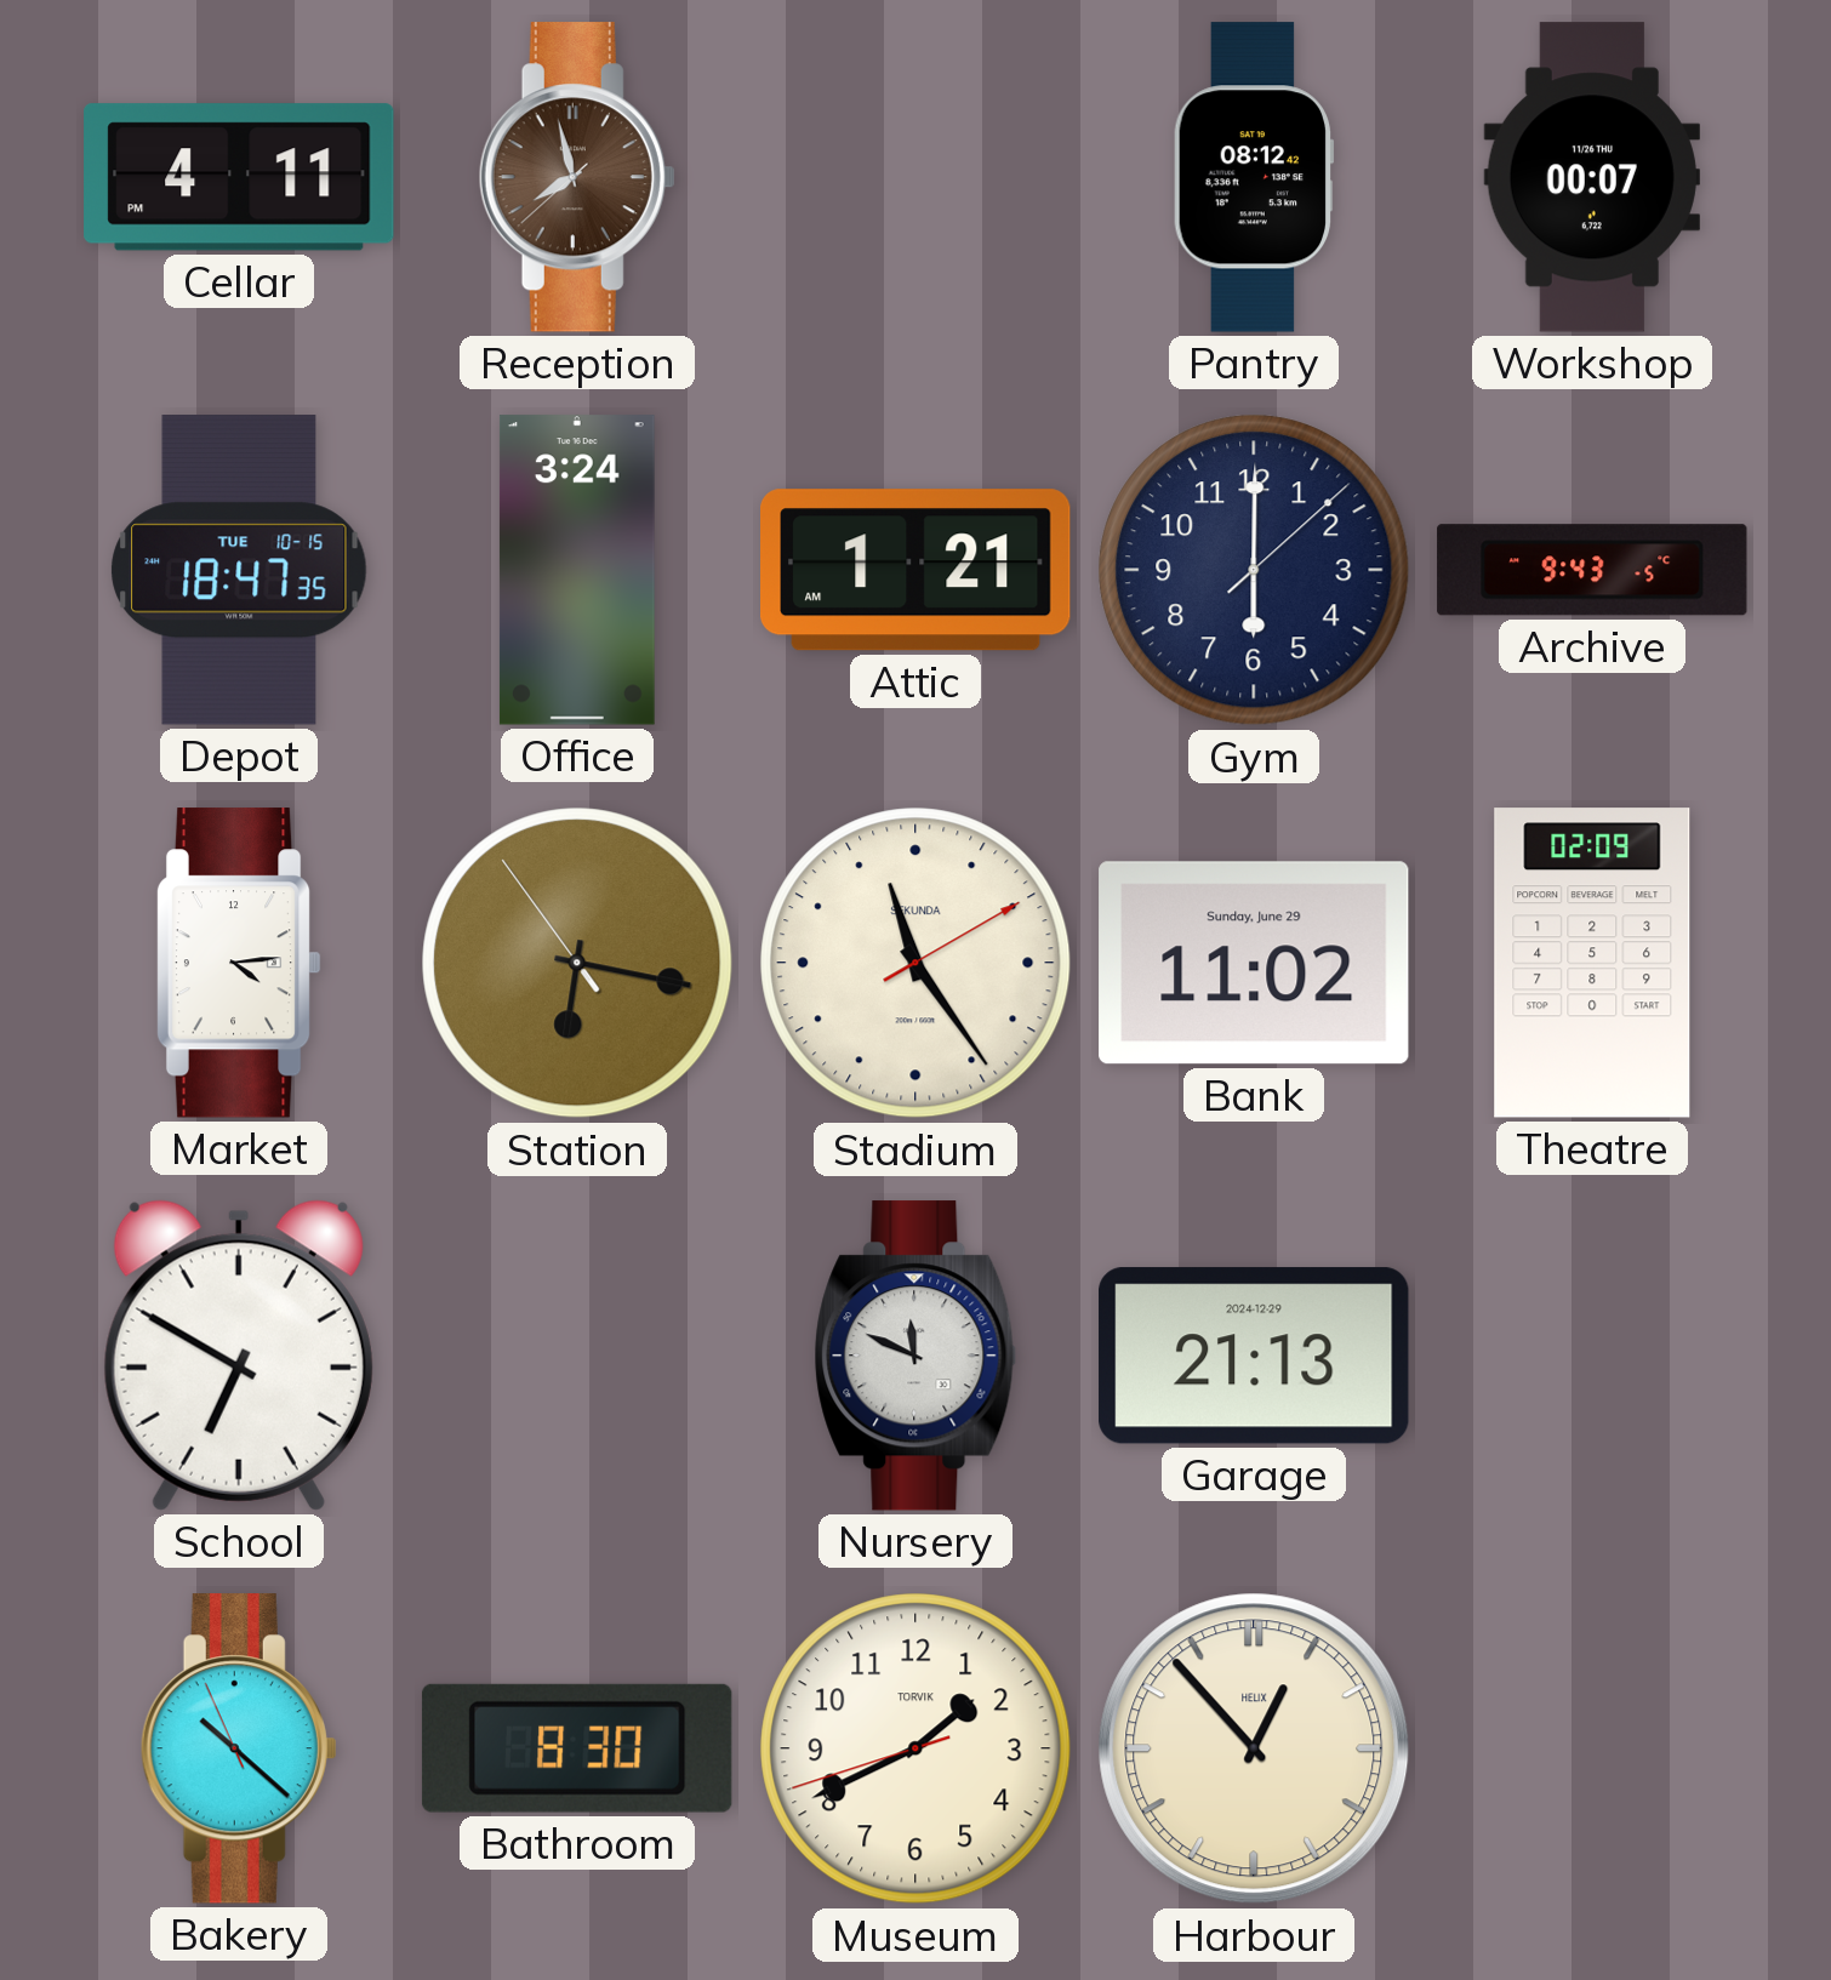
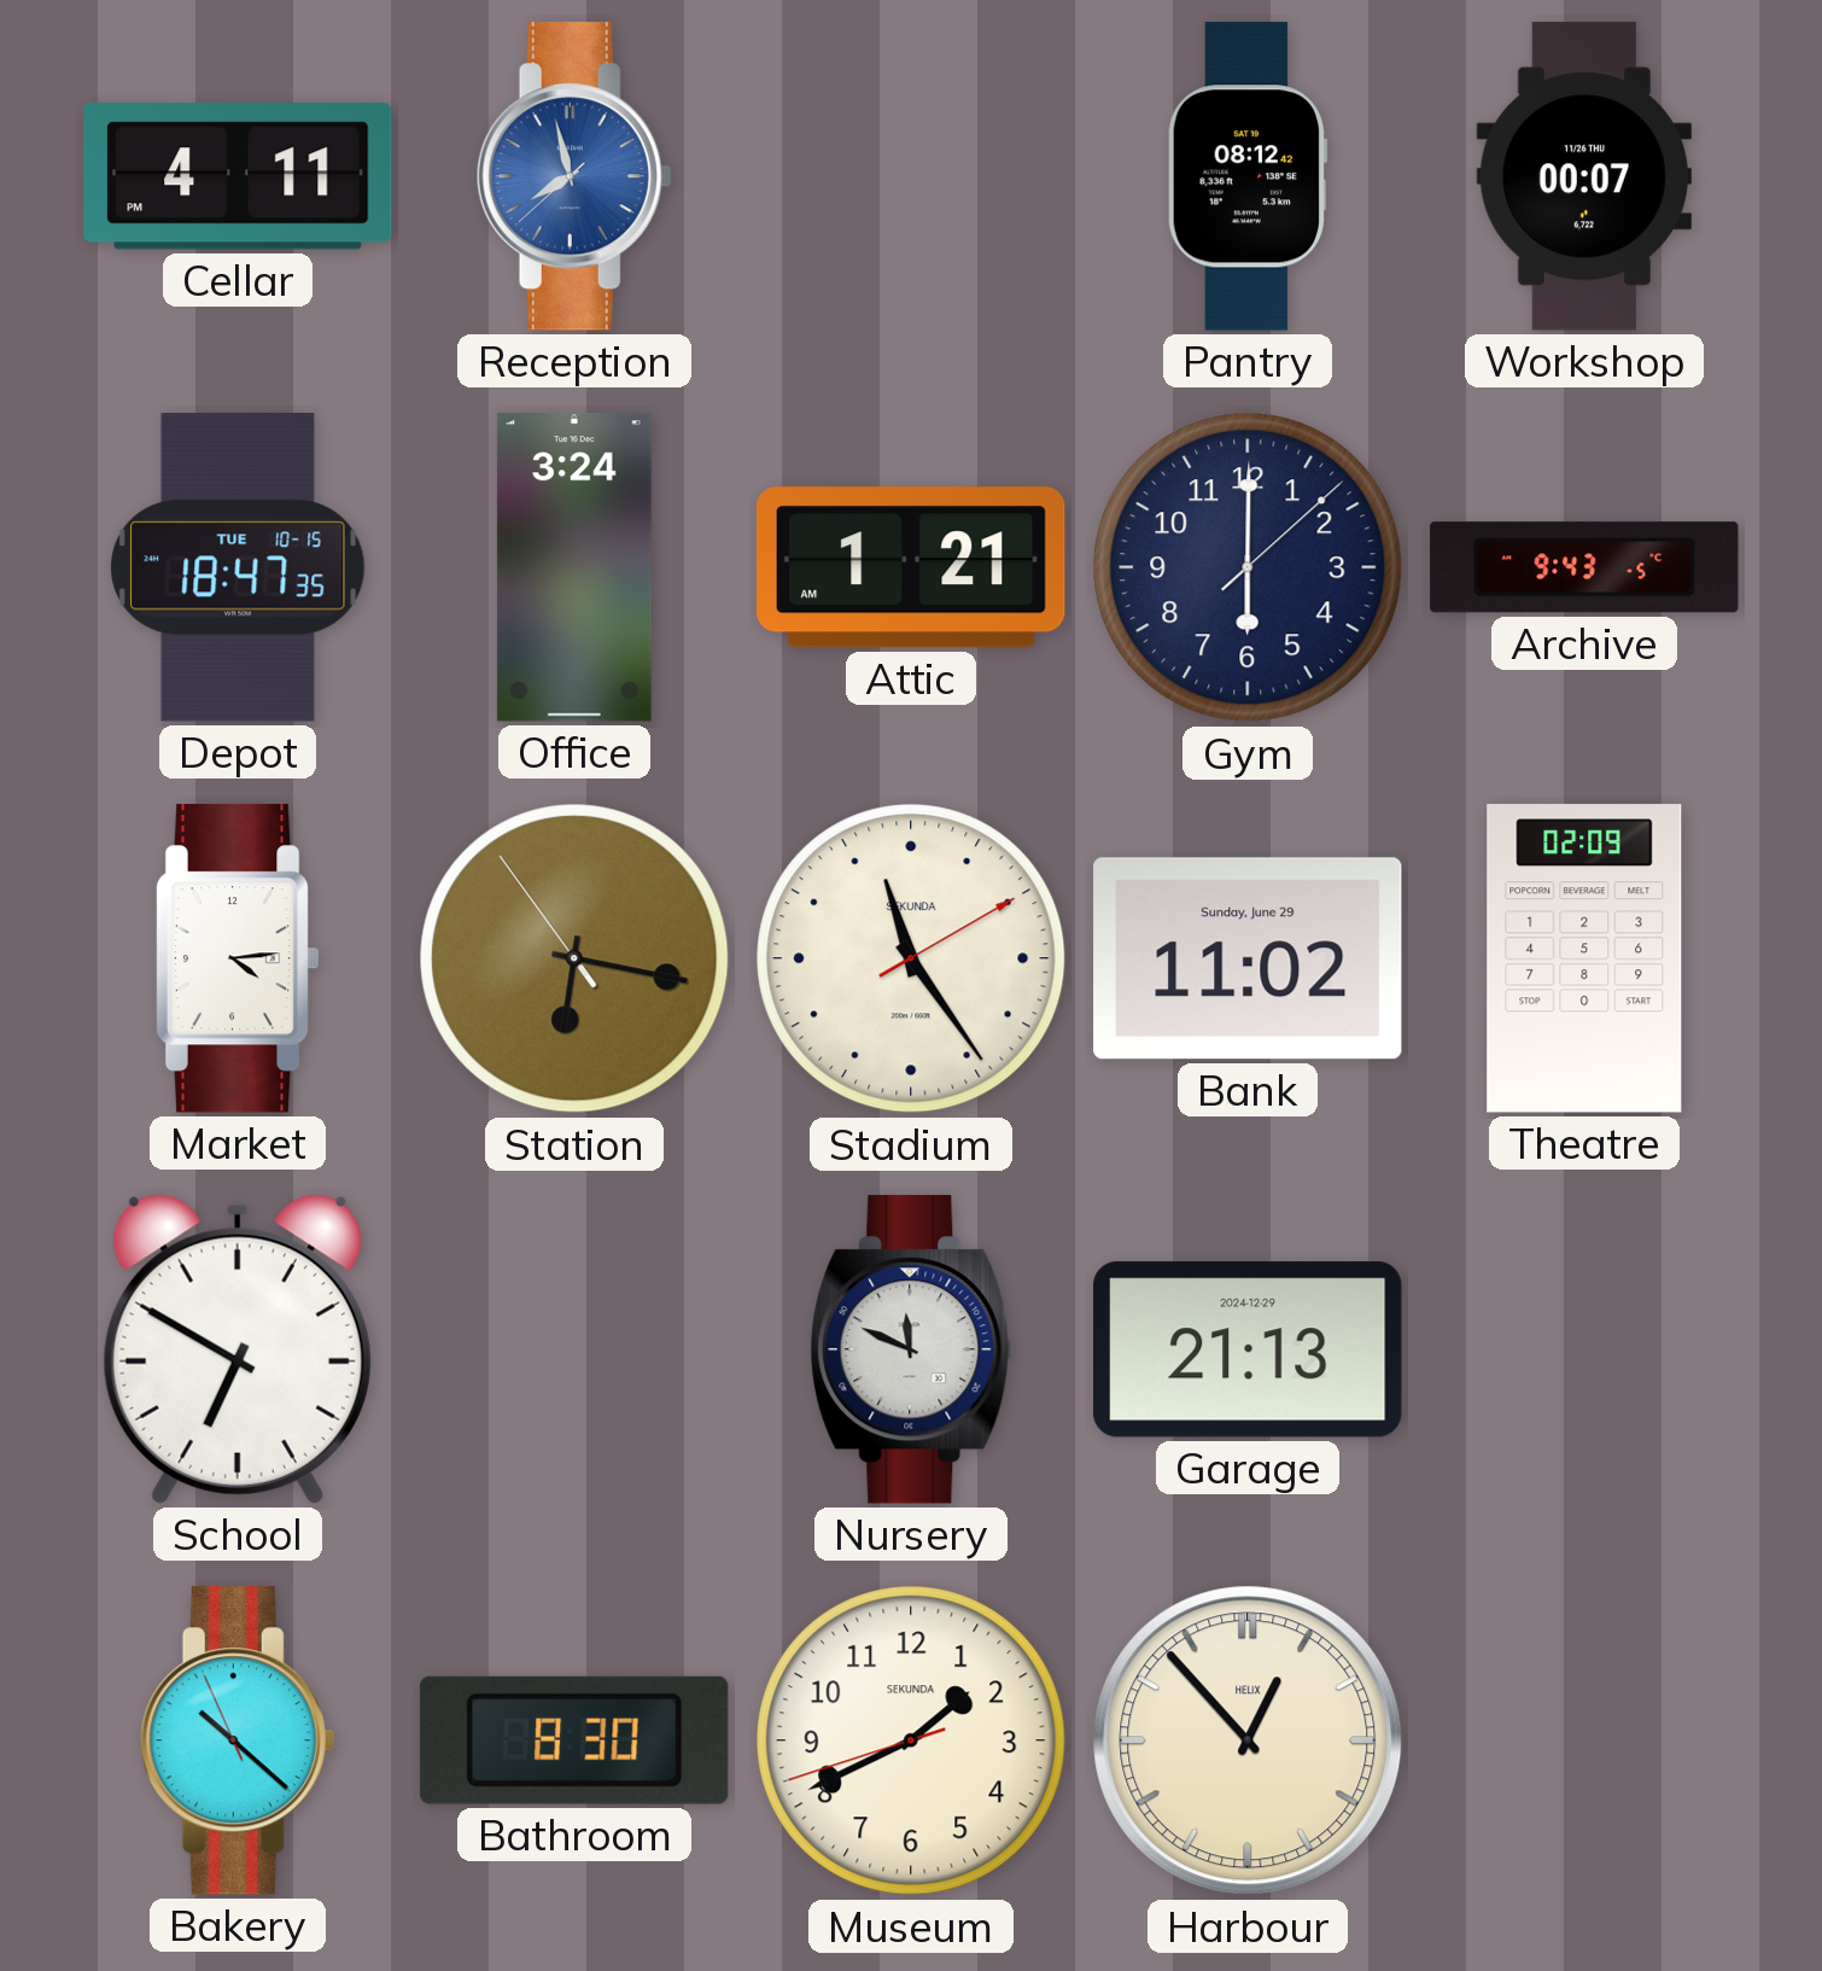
Reception dial: brown -> blue (574, 176)
Museum brand: TORVIK -> SEKUNDA (911, 1740)
